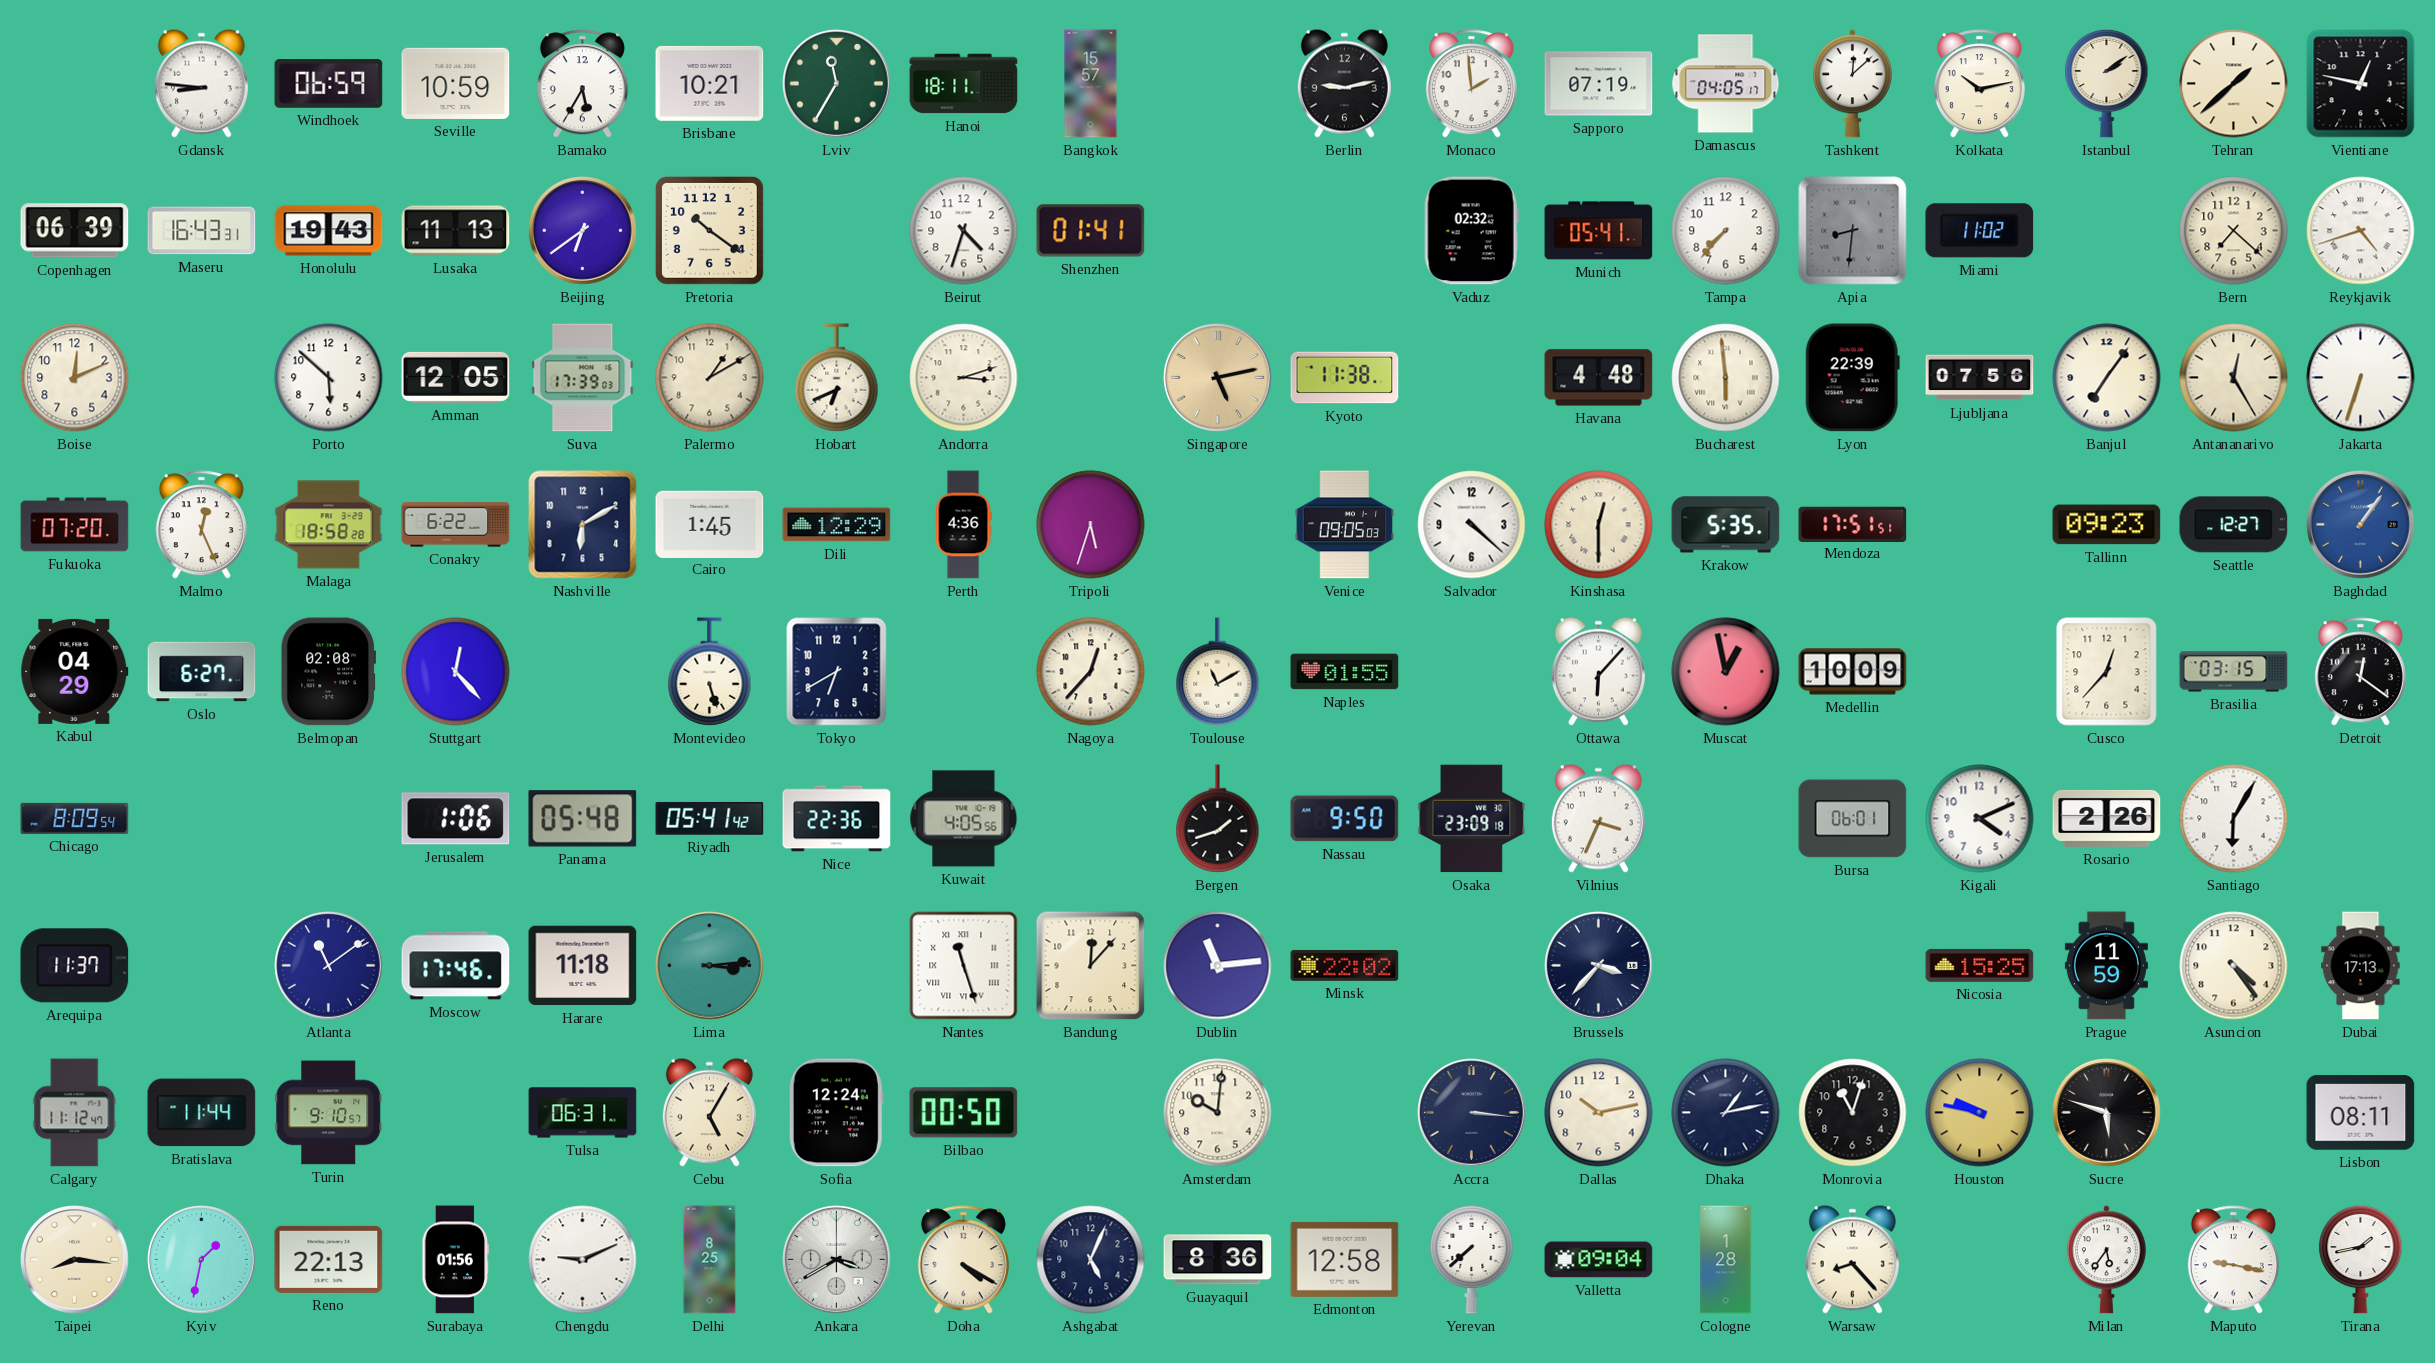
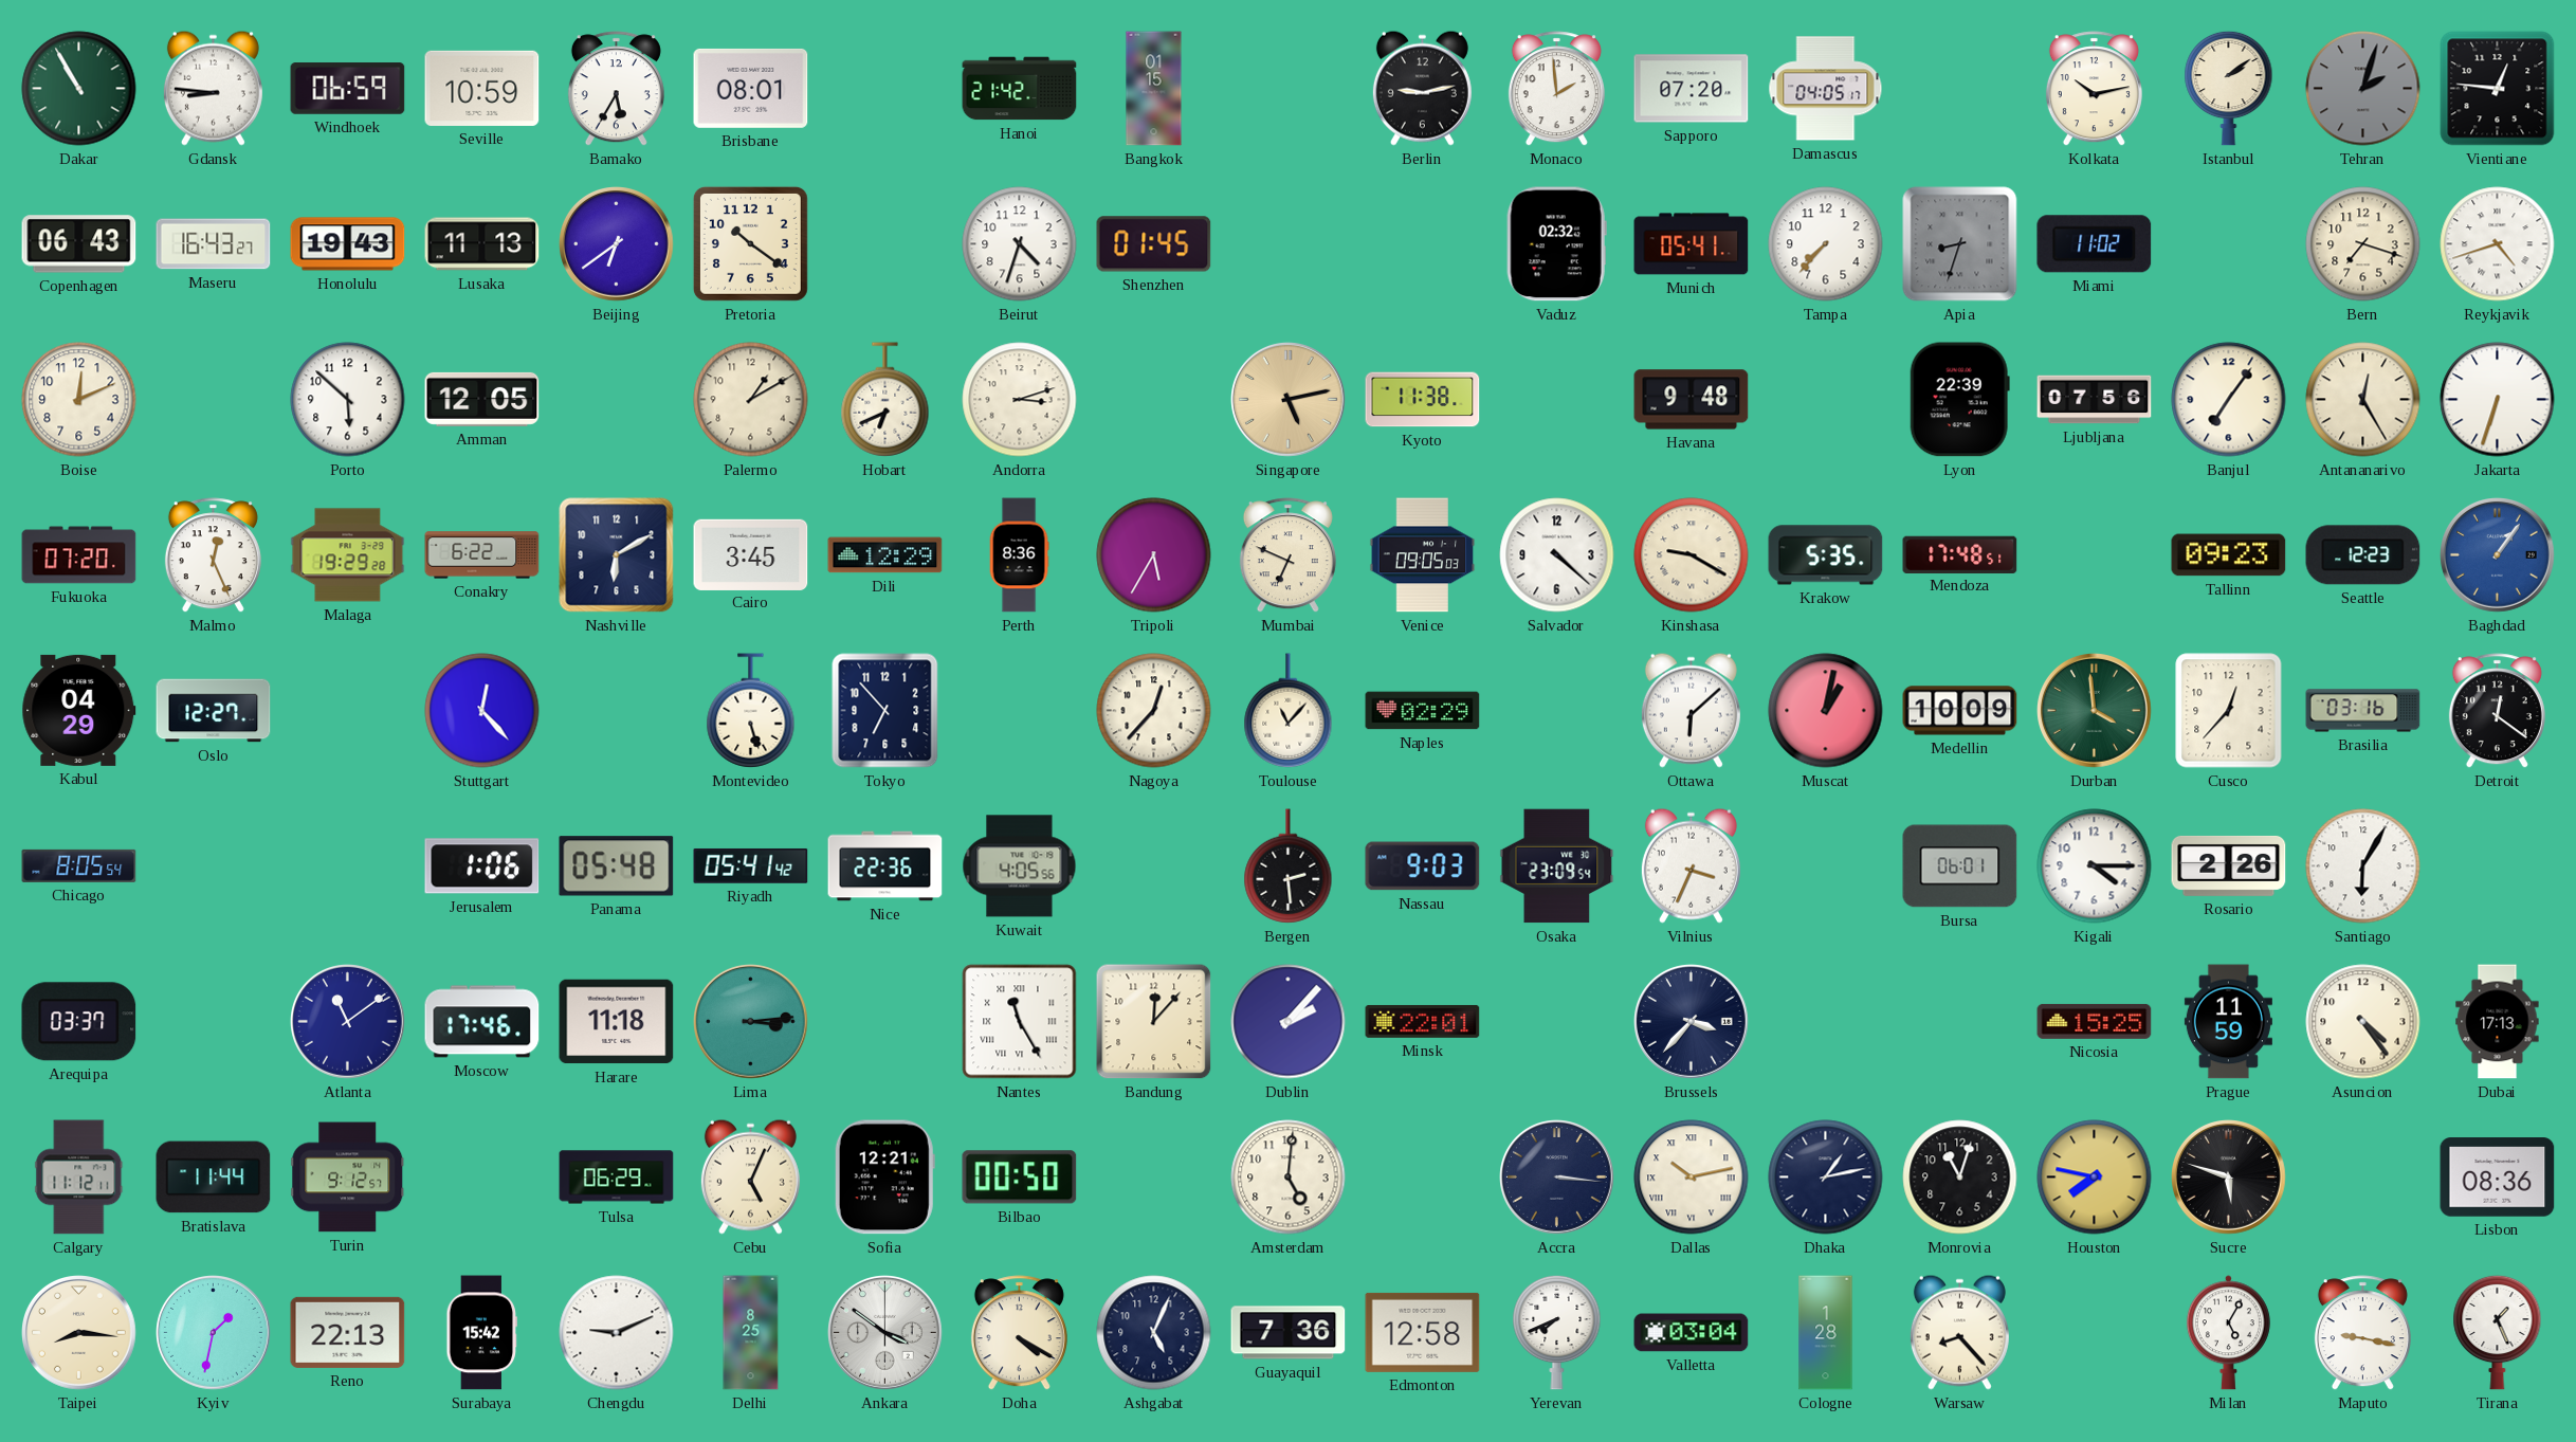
Dakar: none -> 10:55 (79, 89)
Brisbane: 10:21 -> 08:01 (751, 88)
Lviv: 11:35 -> none (837, 84)
Hanoi: 18:11 -> 21:42 (1020, 89)
Bangkok: 15:57 -> 01:15 (1154, 89)
Sapporo: 07:19 -> 07:20 (1692, 89)
Tashkent: 12:08 -> none (1852, 84)
Tehran: 1:38 -> 2:03 (2363, 89)
Tehran dial: cream -> grey (2363, 89)
Vientiane: 12:47 -> 12:46 (2498, 89)
Copenhagen: 06:39 -> 06:43 (79, 244)
Maseru: 16:43:31 -> 16:43:27 (214, 244)
Shenzhen: 01:41 -> 01:45 (1154, 244)
Apia: 8:31 -> 8:33 (1960, 244)
Bern: 7:22 -> 7:18 (2363, 244)
Suva: 17:39 -> none (583, 378)
Havana: 4:48 -> 9:48 (1692, 400)
Bucharest: 5:59 -> none (1726, 378)
Malaga: 18:58 -> 19:29 (348, 555)
Cairo: 1:45 -> 3:45 (751, 554)
Perth: 4:36 -> 8:36 (1019, 555)
Tripoli: 5:33 -> 5:35 (1154, 555)
Mumbai: none -> 6:49 (1287, 555)
Kinshasa: 12:30 -> 9:20 (1692, 555)
Mendoza: 17:51 -> 17:48 (1960, 554)
Seattle: 12:27 -> 12:23 (2363, 555)
Oslo: 6:27 -> 12:27 (214, 711)
Belmopan: 02:08 -> none (328, 672)
Tokyo: 6:40 -> 6:53 (885, 711)
Toulouse: 11:10 -> 11:07 (1289, 711)
Naples: 01:55 -> 02:29 (1423, 711)
Ottawa: 6:07 -> 6:08 (1691, 710)
Muscat: 12:58 -> 1:02 (1826, 711)
Durban: none -> 3:59 (2095, 711)
Brasilia: 03:15 -> 03:16 (2363, 711)
Chicago: 8:09 -> 8:05 (79, 865)
Bergen: 1:42 -> 2:29 (1289, 866)
Nassau: 9:50 -> 9:03 (1423, 866)
Osaka: 23:09:18 -> 23:09:54 (1557, 866)
Kigali: 4:11 -> 4:15 (2095, 866)
Arequipa: 11:37 -> 03:37 (79, 1022)
Nantes: 11:27 -> 11:25 (1020, 1022)
Dublin: 11:14 -> 2:07 (1289, 1022)
Minsk: 22:02 -> 22:01 (1423, 1021)
Calgary: 11:12:47 -> 11:12:11 (79, 1178)
Turin: 9:10 -> 9:12 (348, 1178)
Tulsa: 06:31 -> 06:29 (617, 1178)
Cebu: 5:05 -> 5:04 (750, 1176)
Sofia: 12:24 -> 12:21 (884, 1178)
Amsterdam: 10:01 -> 5:01 (1289, 1178)
Dallas numerals: Arabic -> Roman (1692, 1178)
Houston: 9:47 -> 7:47 (2095, 1178)
Lisbon: 08:11 -> 08:36 (2498, 1178)
Surabaya: 01:56 -> 15:42 (482, 1333)
Ankara: 3:40 -> 3:51 (885, 1333)
Guayaquil: 8:36 -> 7:36 (1289, 1333)
Yerevan: 7:38 -> 7:41 (1557, 1332)
Valletta: 09:04 -> 03:04 (1692, 1333)
Milan: 5:36 -> 5:05 (2228, 1333)
Tirana: 1:43 -> 1:26 (2498, 1332)
